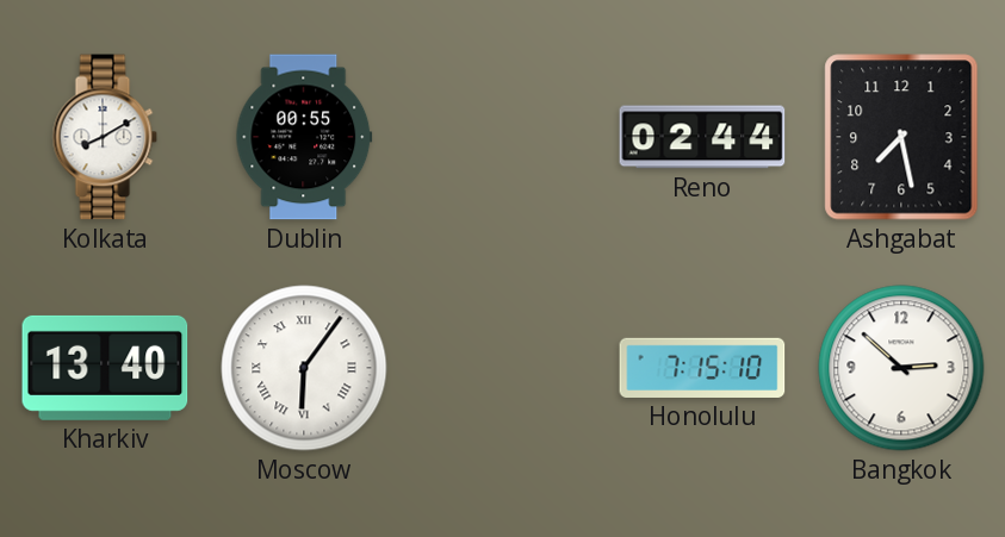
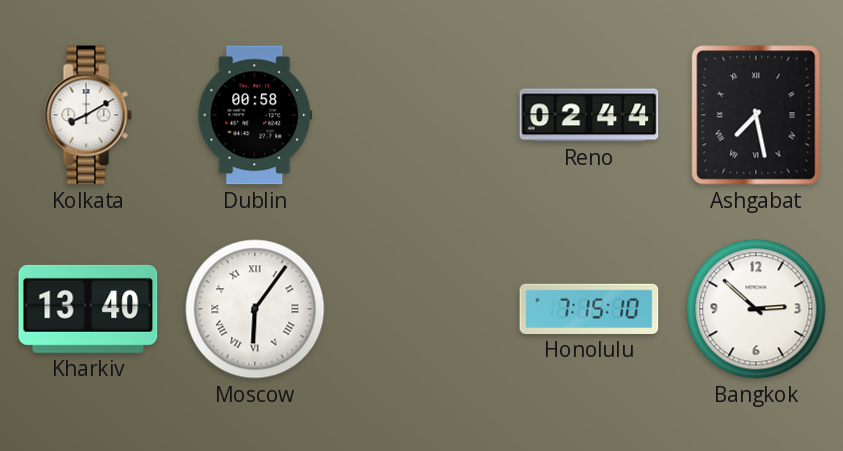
Dublin: 00:55 -> 00:58 (255, 115)
Ashgabat numerals: Arabic -> Roman (756, 115)
